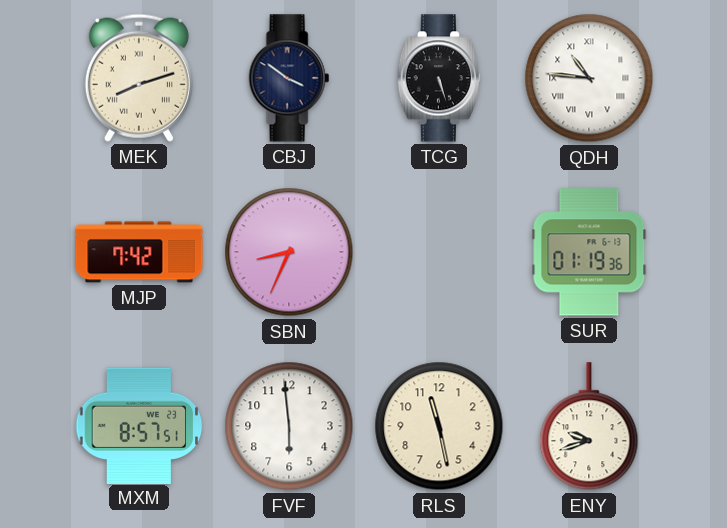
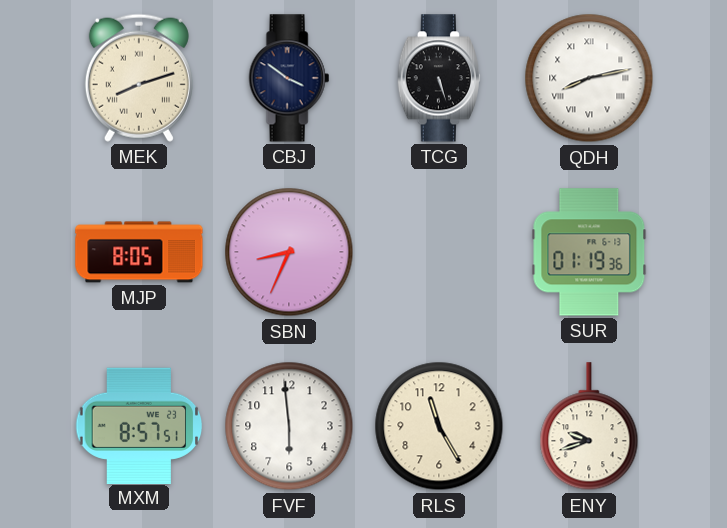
QDH: 10:46 -> 8:13 (589, 78)
MJP: 7:42 -> 8:05 (139, 252)
RLS: 11:28 -> 11:25 (439, 426)
